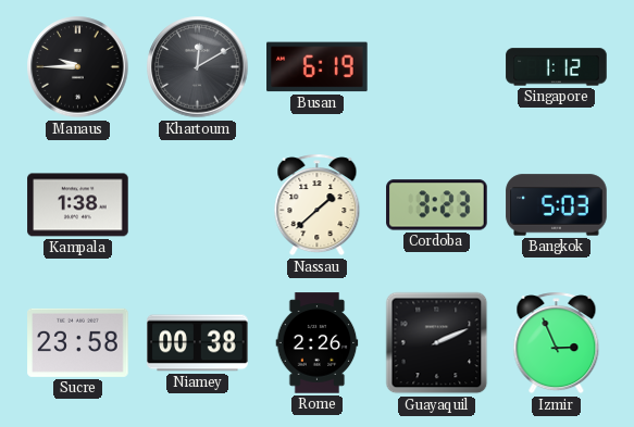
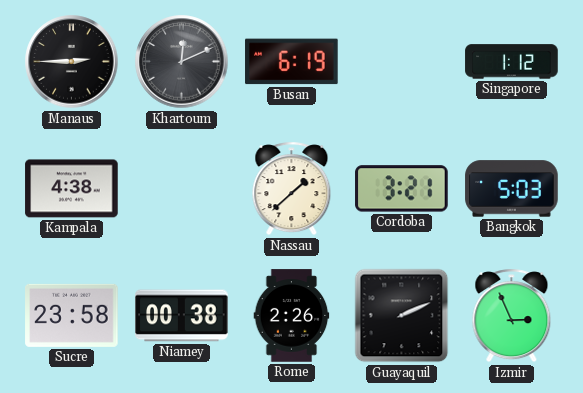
Manaus: 9:45 -> 2:45 (72, 62)
Khartoum: 12:10 -> 12:11 (182, 62)
Kampala: 1:38 -> 4:38 (72, 189)
Cordoba: 3:23 -> 3:21 (402, 189)
